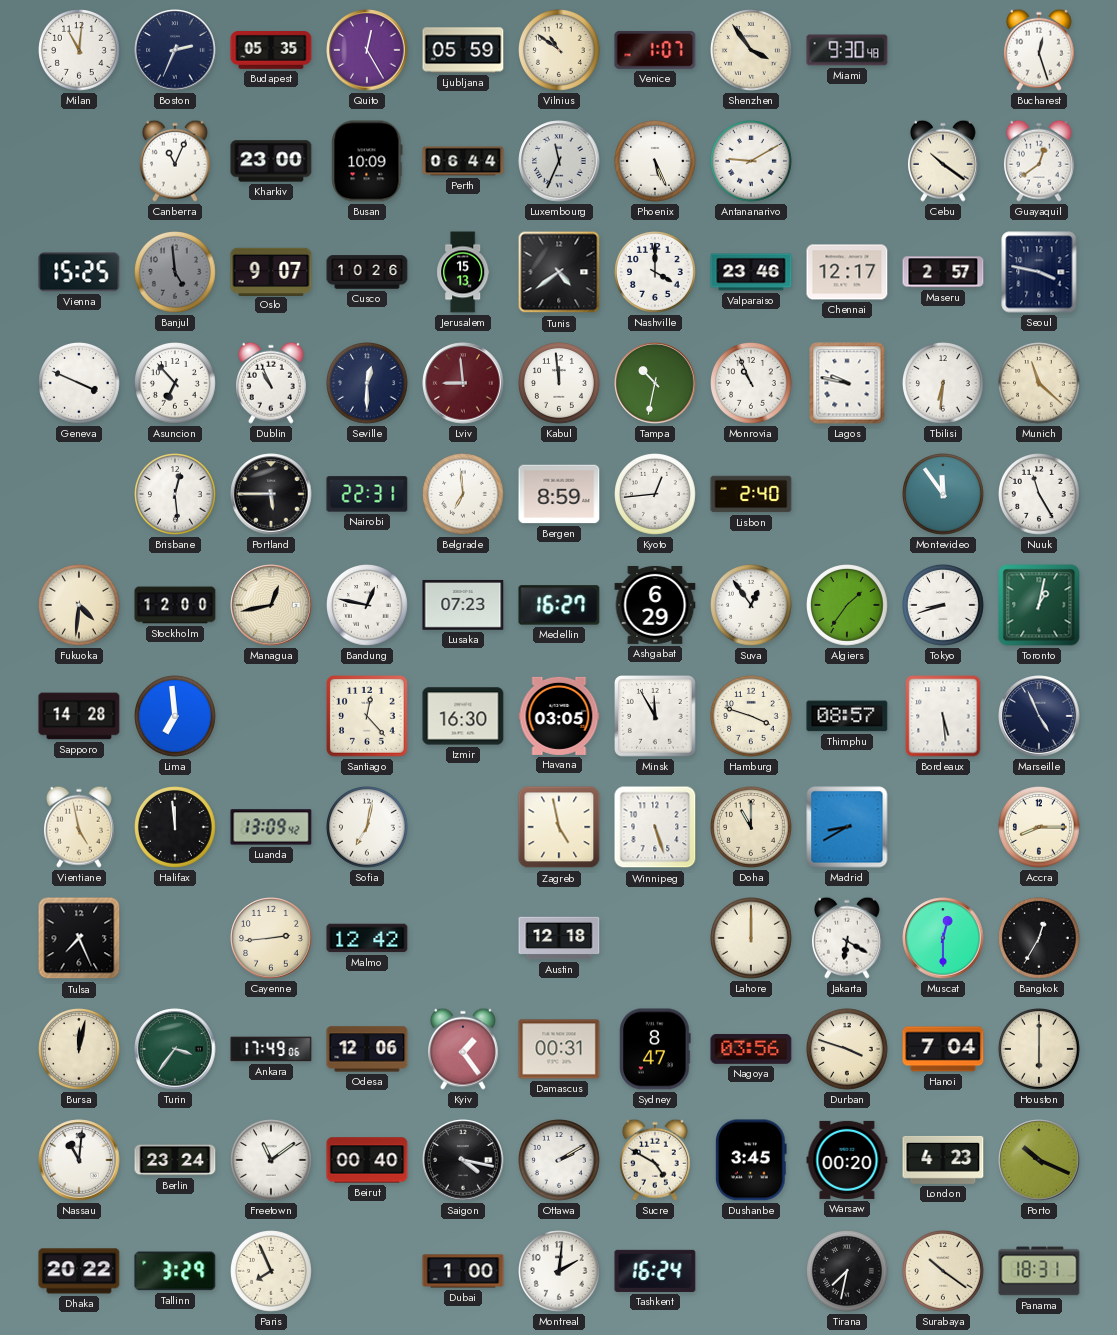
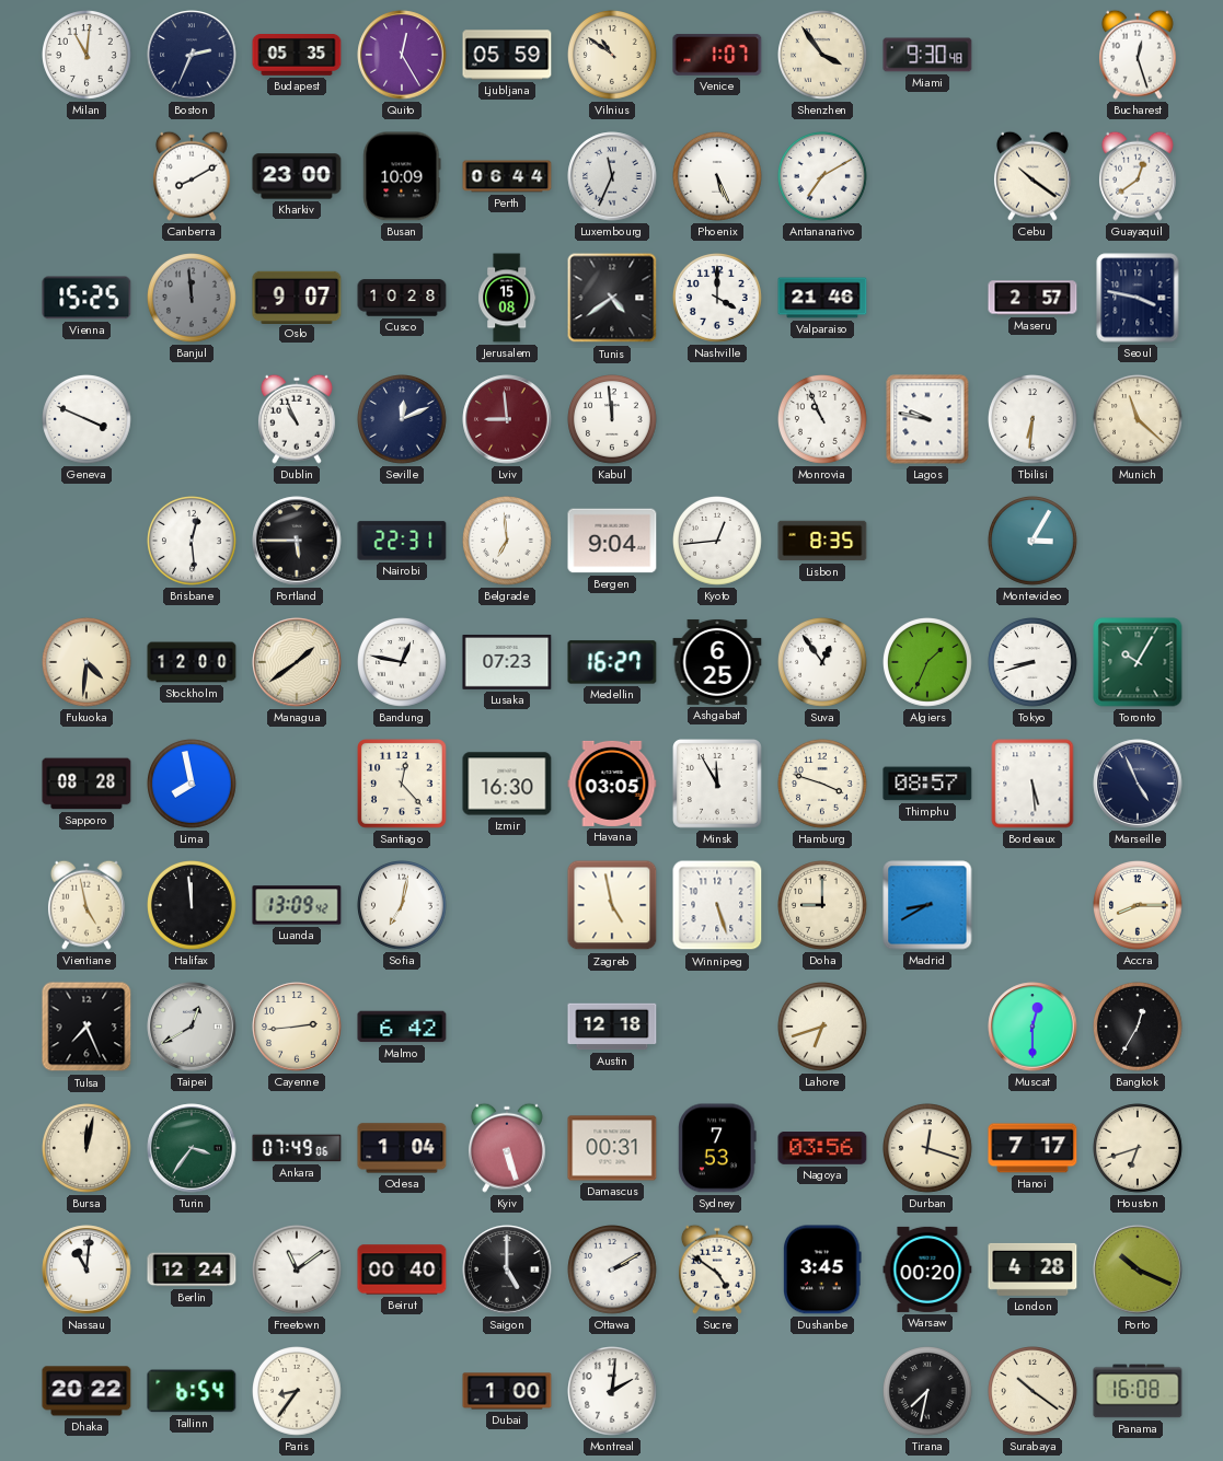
Canberra: 11:04 -> 8:10 (192, 176)
Antananarivo: 9:10 -> 7:10 (823, 177)
Banjul: 4:59 -> 11:59 (193, 299)
Cusco: 10:26 -> 10:28 (402, 298)
Jerusalem: 15:13 -> 15:08 (507, 298)
Valparaiso: 23:46 -> 21:46 (822, 298)
Chennai: 12:17 -> none (847, 272)
Asuncion: 6:53 -> none (176, 384)
Seville: 12:30 -> 12:11 (403, 420)
Tampa: 10:32 -> none (655, 383)
Bergen: 8:59 -> 9:04 (612, 541)
Lisbon: 2:40 -> 8:35 (822, 541)
Montevideo: 11:54 -> 3:05 (1034, 542)
Nuuk: 11:25 -> none (1040, 495)
Managua: 12:43 -> 1:39 (297, 662)
Ashgabat: 6:29 -> 6:25 (717, 662)
Algiers: 1:36 -> 1:34 (928, 663)
Toronto: 1:02 -> 10:05 (1138, 662)
Sapporo: 14:28 -> 08:28 (86, 784)
Lima: 6:59 -> 7:58 (193, 785)
Doha: 11:00 -> 9:00 (823, 906)
Taipei: none -> 12:40 (192, 1027)
Malmo: 12:42 -> 6:42 (402, 1027)
Lahore: 12:00 -> 6:42 (823, 1028)
Jakarta: 6:20 -> none (847, 938)
Ankara: 17:49 -> 07:49 (297, 1148)
Odesa: 12:06 -> 1:04 (402, 1148)
Kyiv: 1:24 -> 5:27 (507, 1148)
Sydney: 8:47 -> 7:53 (718, 1148)
Durban: 3:48 -> 12:18 (928, 1149)
Hanoi: 7:04 -> 7:17 (1032, 1148)
Houston: 6:00 -> 6:42 (1139, 1149)
Berlin: 23:24 -> 12:24 (192, 1269)
Saigon: 4:17 -> 5:00 (507, 1269)
Sucre: 4:50 -> 4:51 (717, 1269)
London: 4:23 -> 4:28 (1032, 1269)
Tallinn: 3:29 -> 6:54 (192, 1391)
Paris: 7:56 -> 8:36 (298, 1392)
Tashkent: 16:24 -> none (655, 1271)
Panama: 18:31 -> 16:08 (1138, 1391)
